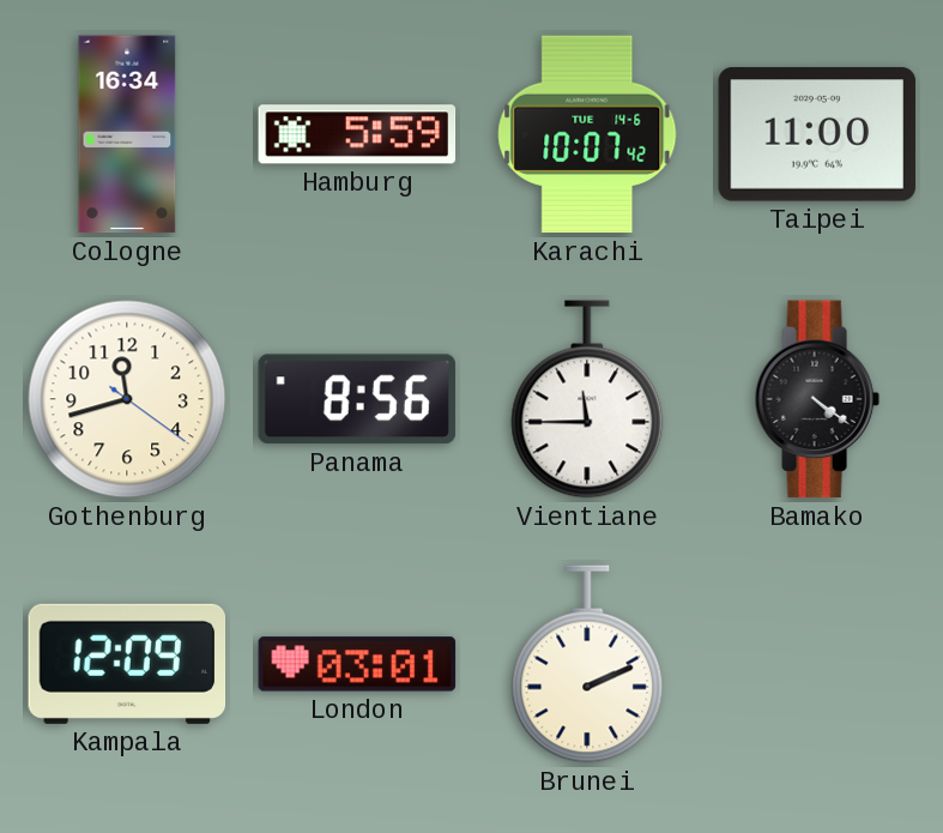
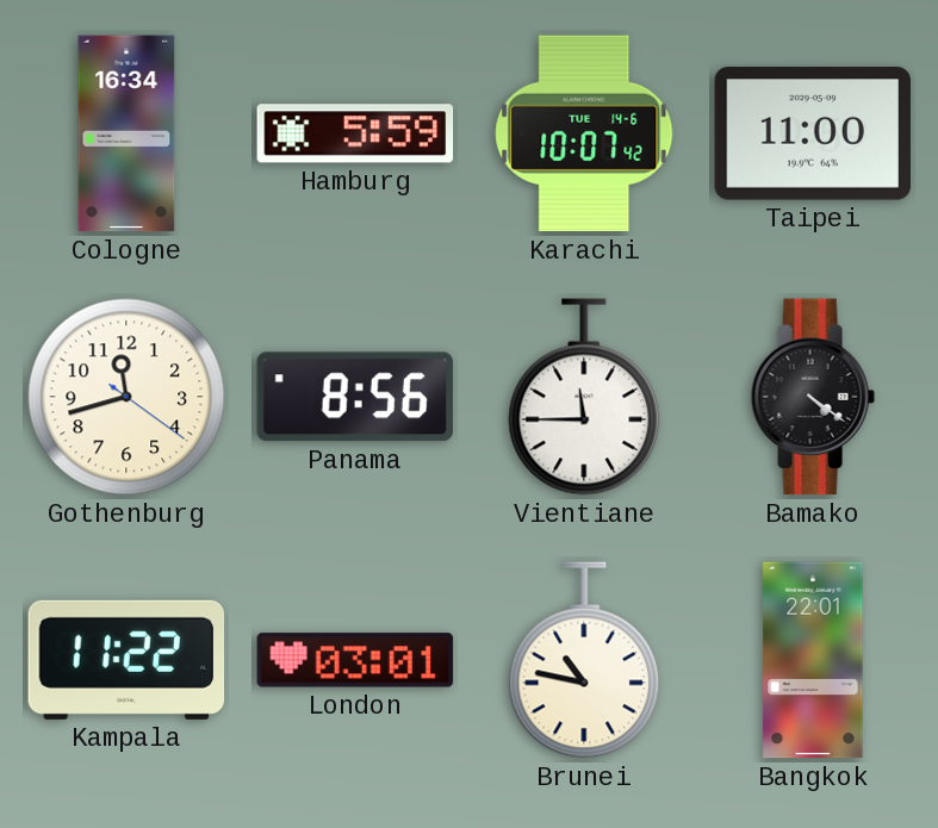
Kampala: 12:09 -> 11:22 (126, 660)
Brunei: 2:11 -> 10:47 (584, 660)
Bangkok: none -> 22:01 (813, 660)
